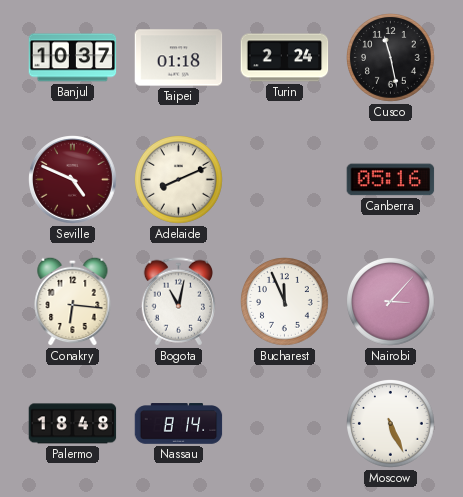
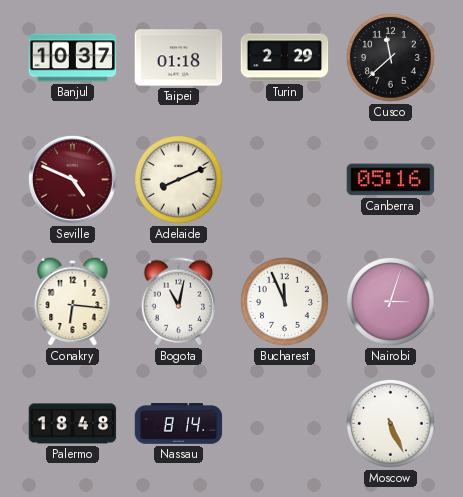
Turin: 2:24 -> 2:29 (285, 58)
Cusco: 11:28 -> 11:38 (391, 58)
Nairobi: 3:07 -> 3:03 (391, 302)
